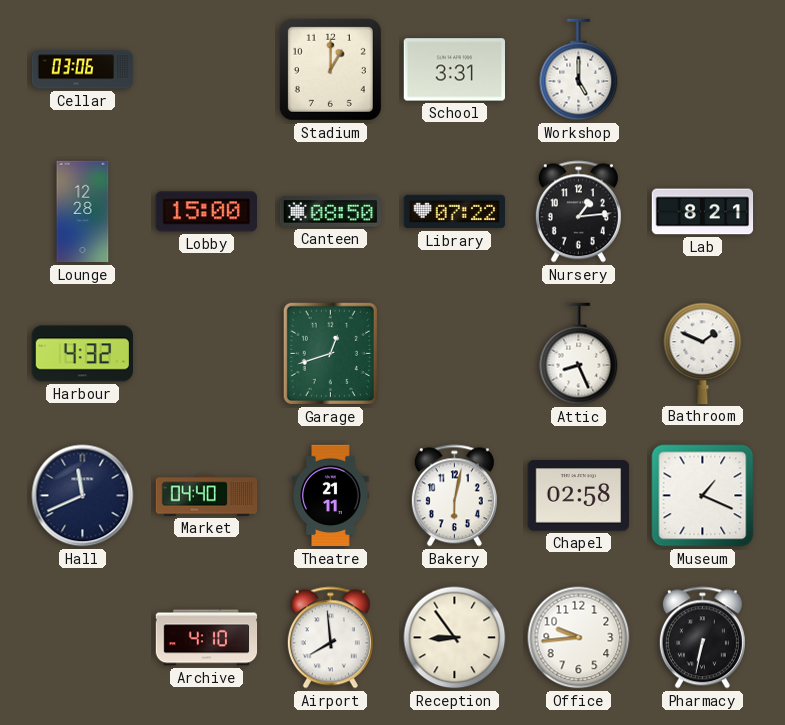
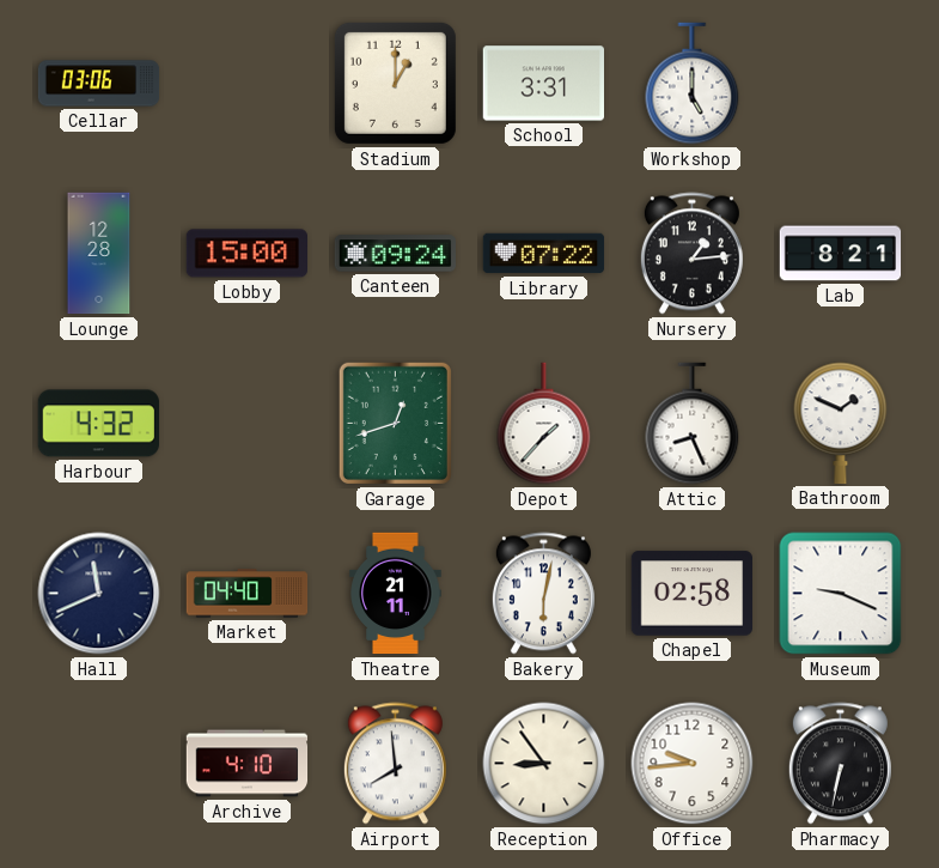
Canteen: 08:50 -> 09:24 (395, 254)
Depot: none -> 1:37 (544, 424)
Museum: 1:19 -> 9:19 (841, 594)
